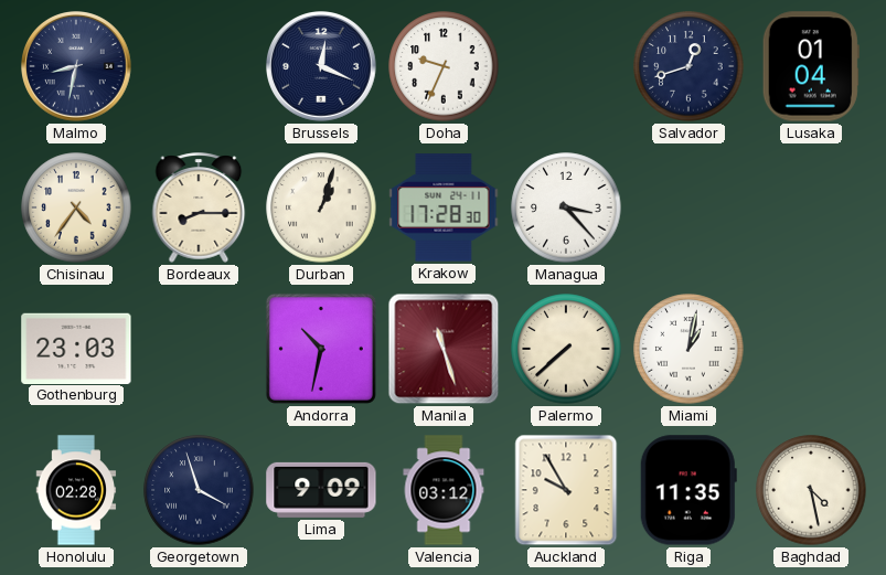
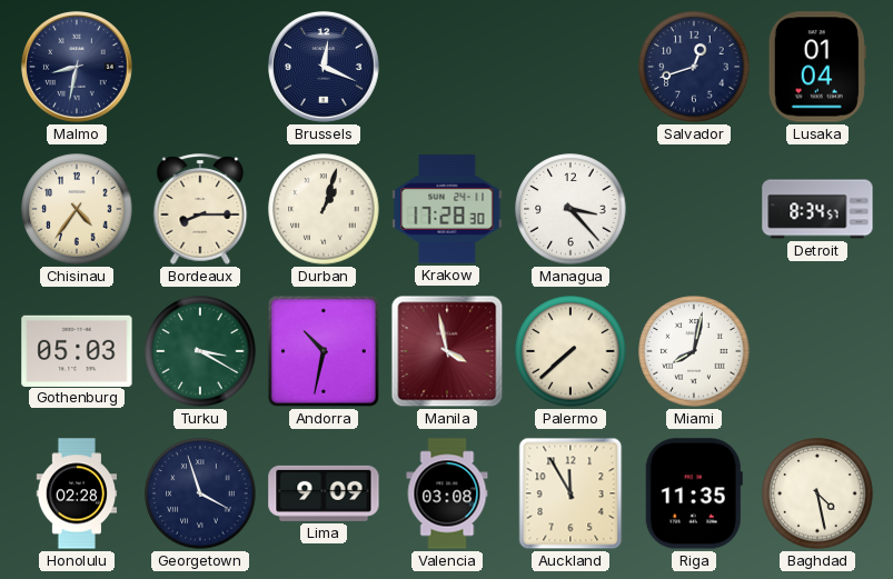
Doha: 9:34 -> none (444, 66)
Detroit: none -> 8:34 (817, 209)
Gothenburg: 23:03 -> 05:03 (77, 350)
Turku: none -> 3:20 (200, 351)
Manila: 11:27 -> 3:58 (447, 351)
Miami: 1:02 -> 8:02 (694, 351)
Valencia: 03:12 -> 03:08 (447, 493)
Auckland: 9:55 -> 11:55 (570, 493)
